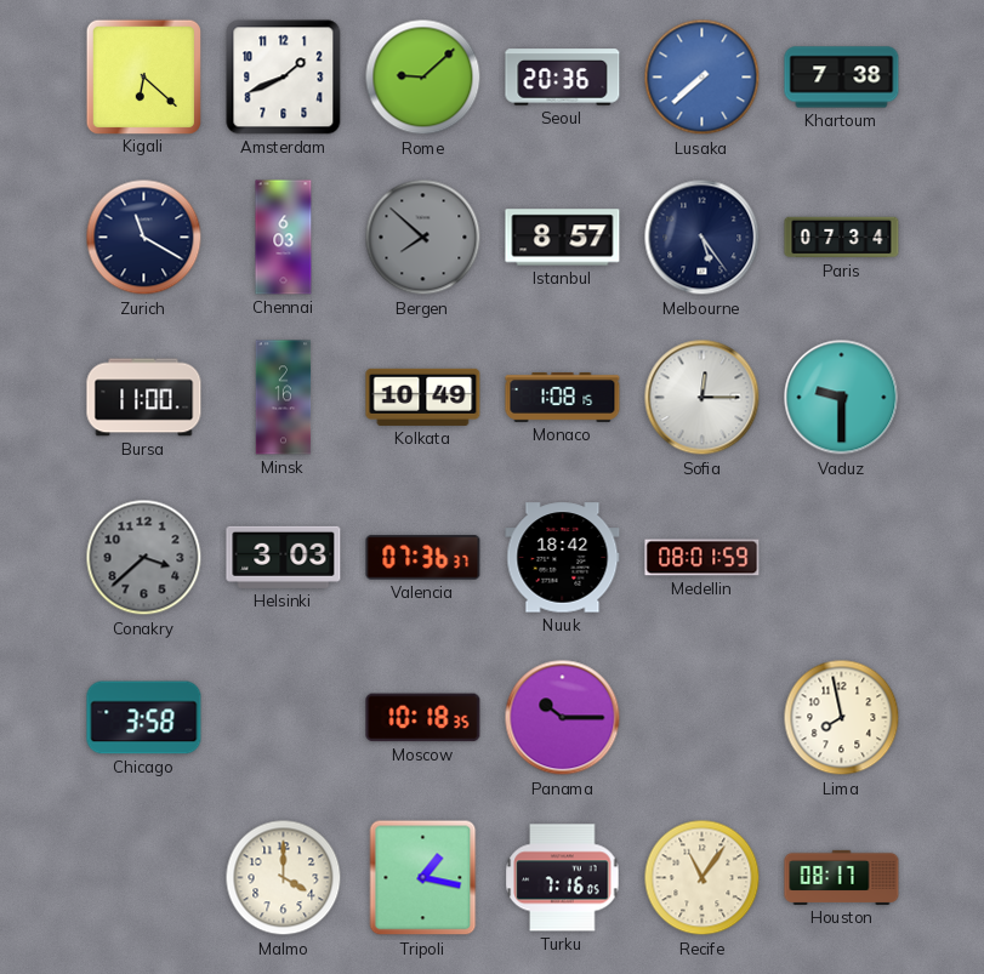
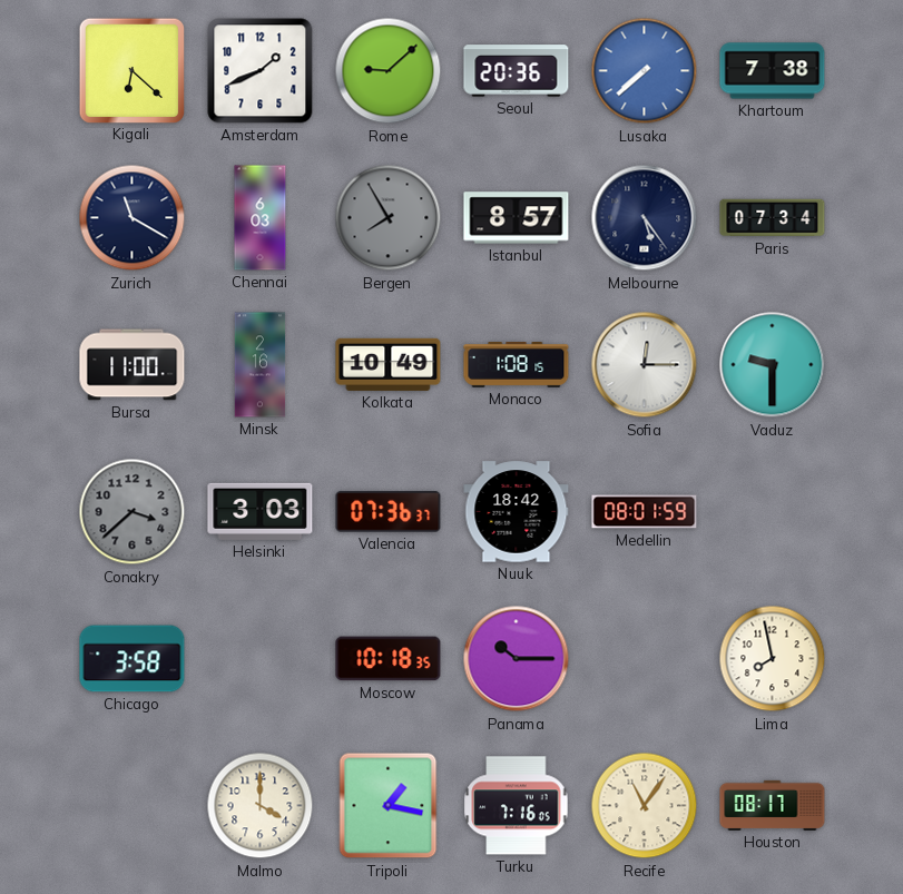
Bergen: 7:52 -> 7:55 (389, 218)
